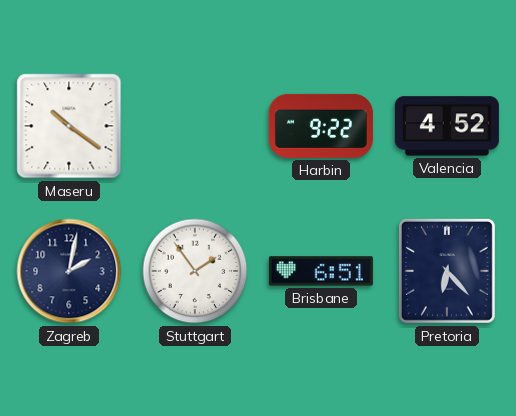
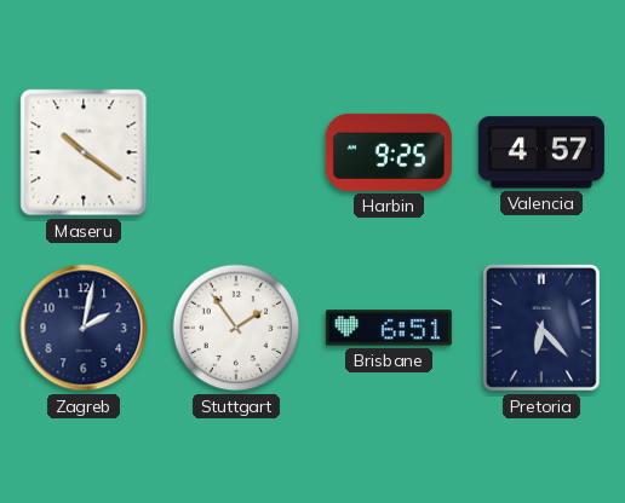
Harbin: 9:22 -> 9:25 (389, 152)
Valencia: 4:52 -> 4:57 (541, 152)
